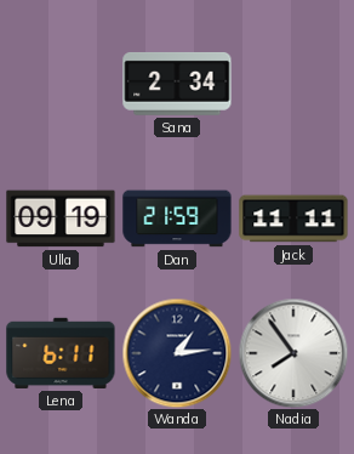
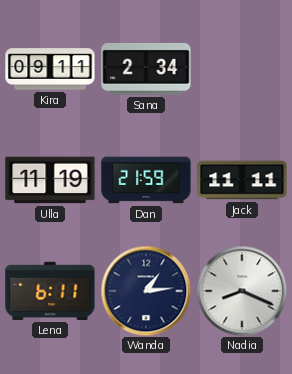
Kira: none -> 09:11 (50, 69)
Ulla: 09:19 -> 11:19 (50, 180)
Nadia: 7:54 -> 8:19 (242, 291)
